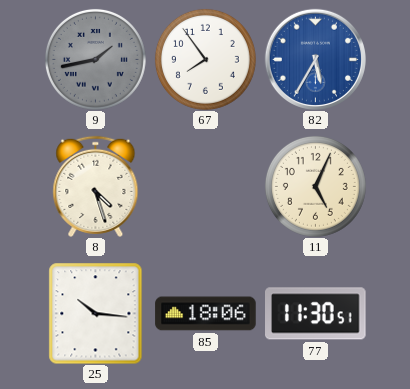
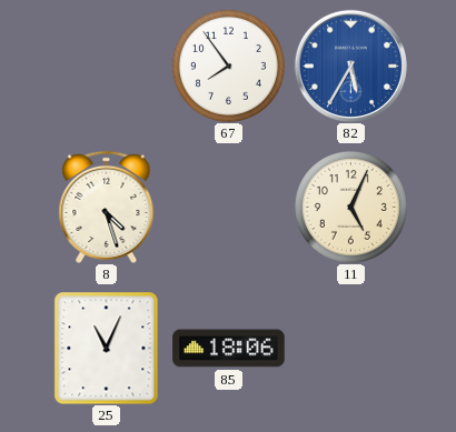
9: 1:43 -> none (95, 59)
25: 10:16 -> 11:04 (107, 348)
77: 11:30 -> none (316, 314)
